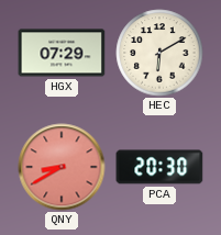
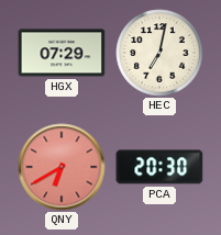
HEC: 6:10 -> 7:02 (159, 53)
QNY: 8:40 -> 6:40 (62, 167)
